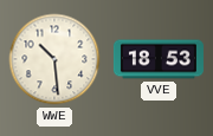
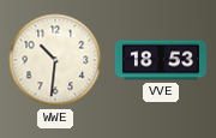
WWE: 10:29 -> 10:31 (55, 60)
